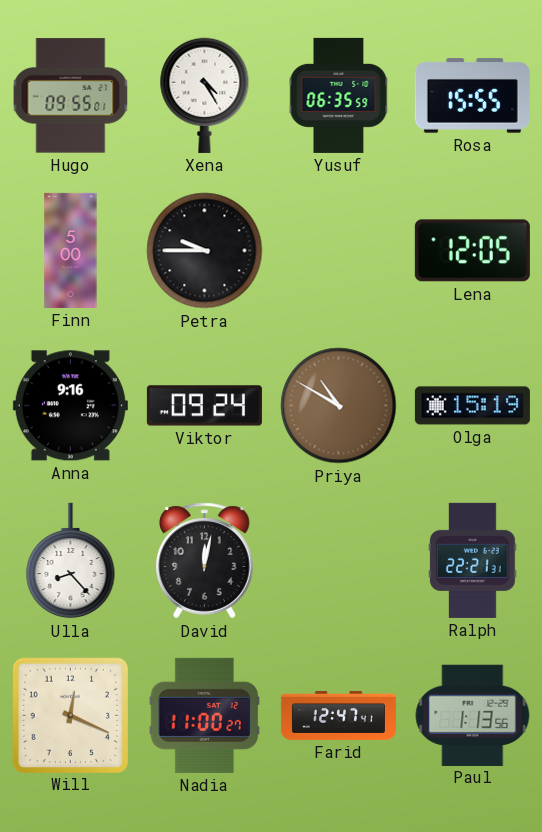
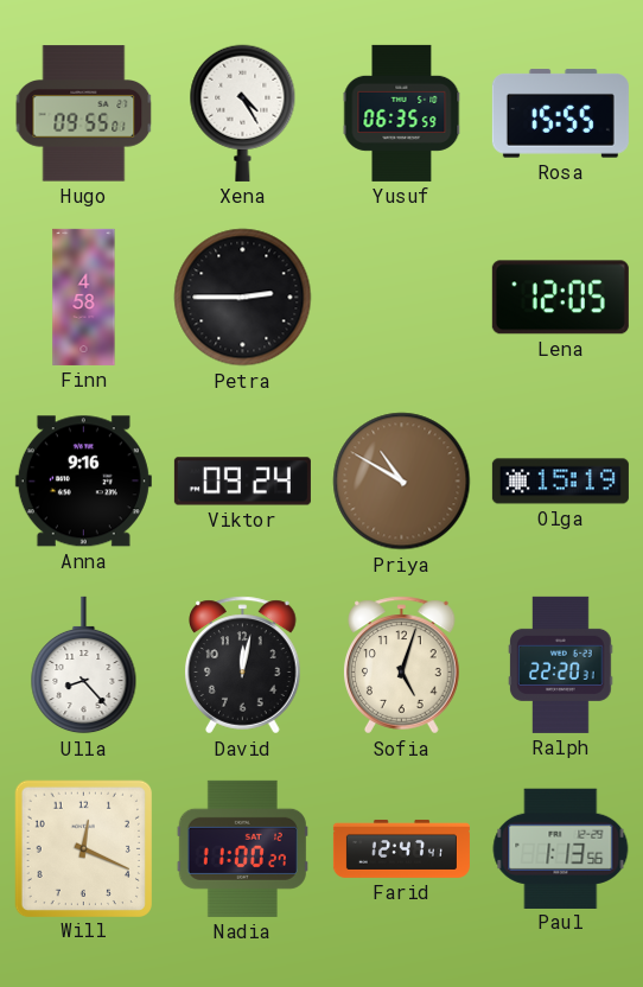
Finn: 5:00 -> 4:58 (84, 297)
Petra: 9:45 -> 2:45 (243, 298)
Sofia: none -> 5:03 (402, 666)
Ralph: 22:21 -> 22:20 (561, 664)
